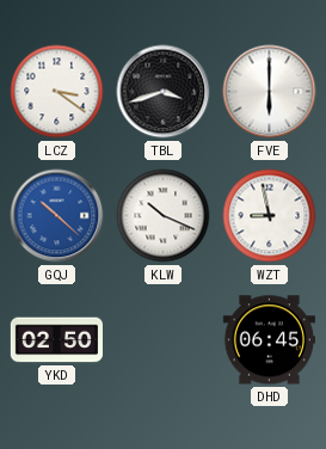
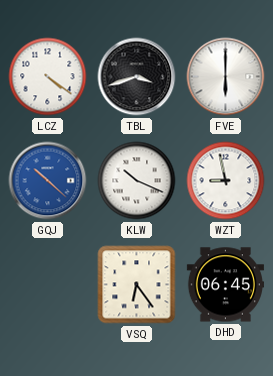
LCZ: 3:21 -> 4:21 (48, 77)
YKD: 02:50 -> none (56, 340)
VSQ: none -> 6:24 (137, 285)
